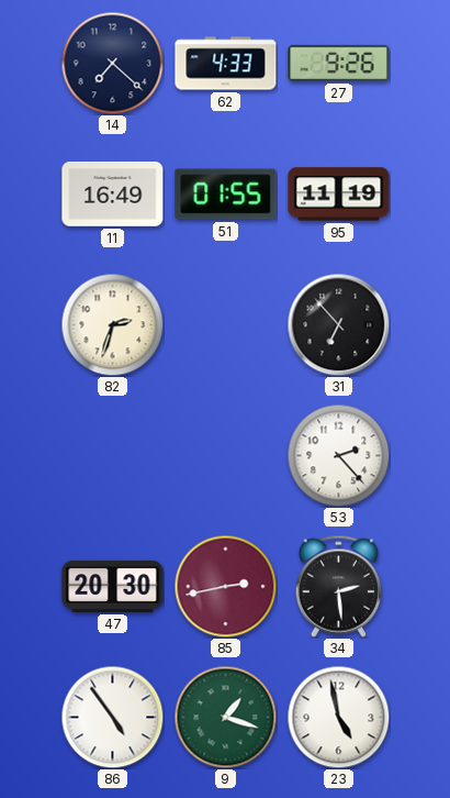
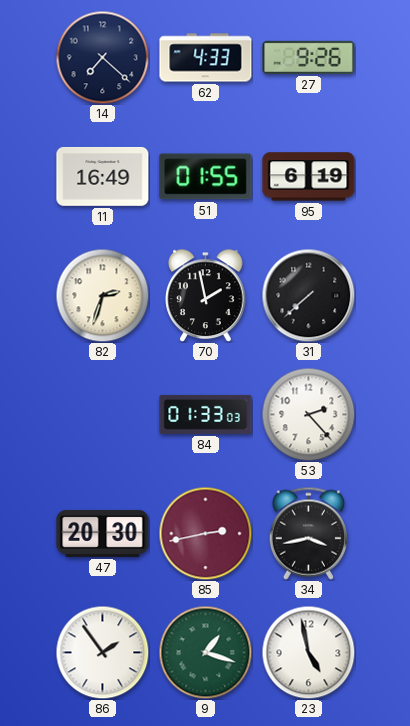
95: 11:19 -> 6:19 (309, 177)
70: none -> 1:58 (206, 295)
31: 6:53 -> 7:38 (308, 295)
84: none -> 01:33 (206, 414)
34: 2:29 -> 3:43 (308, 533)
86: 4:54 -> 1:54 (102, 652)
